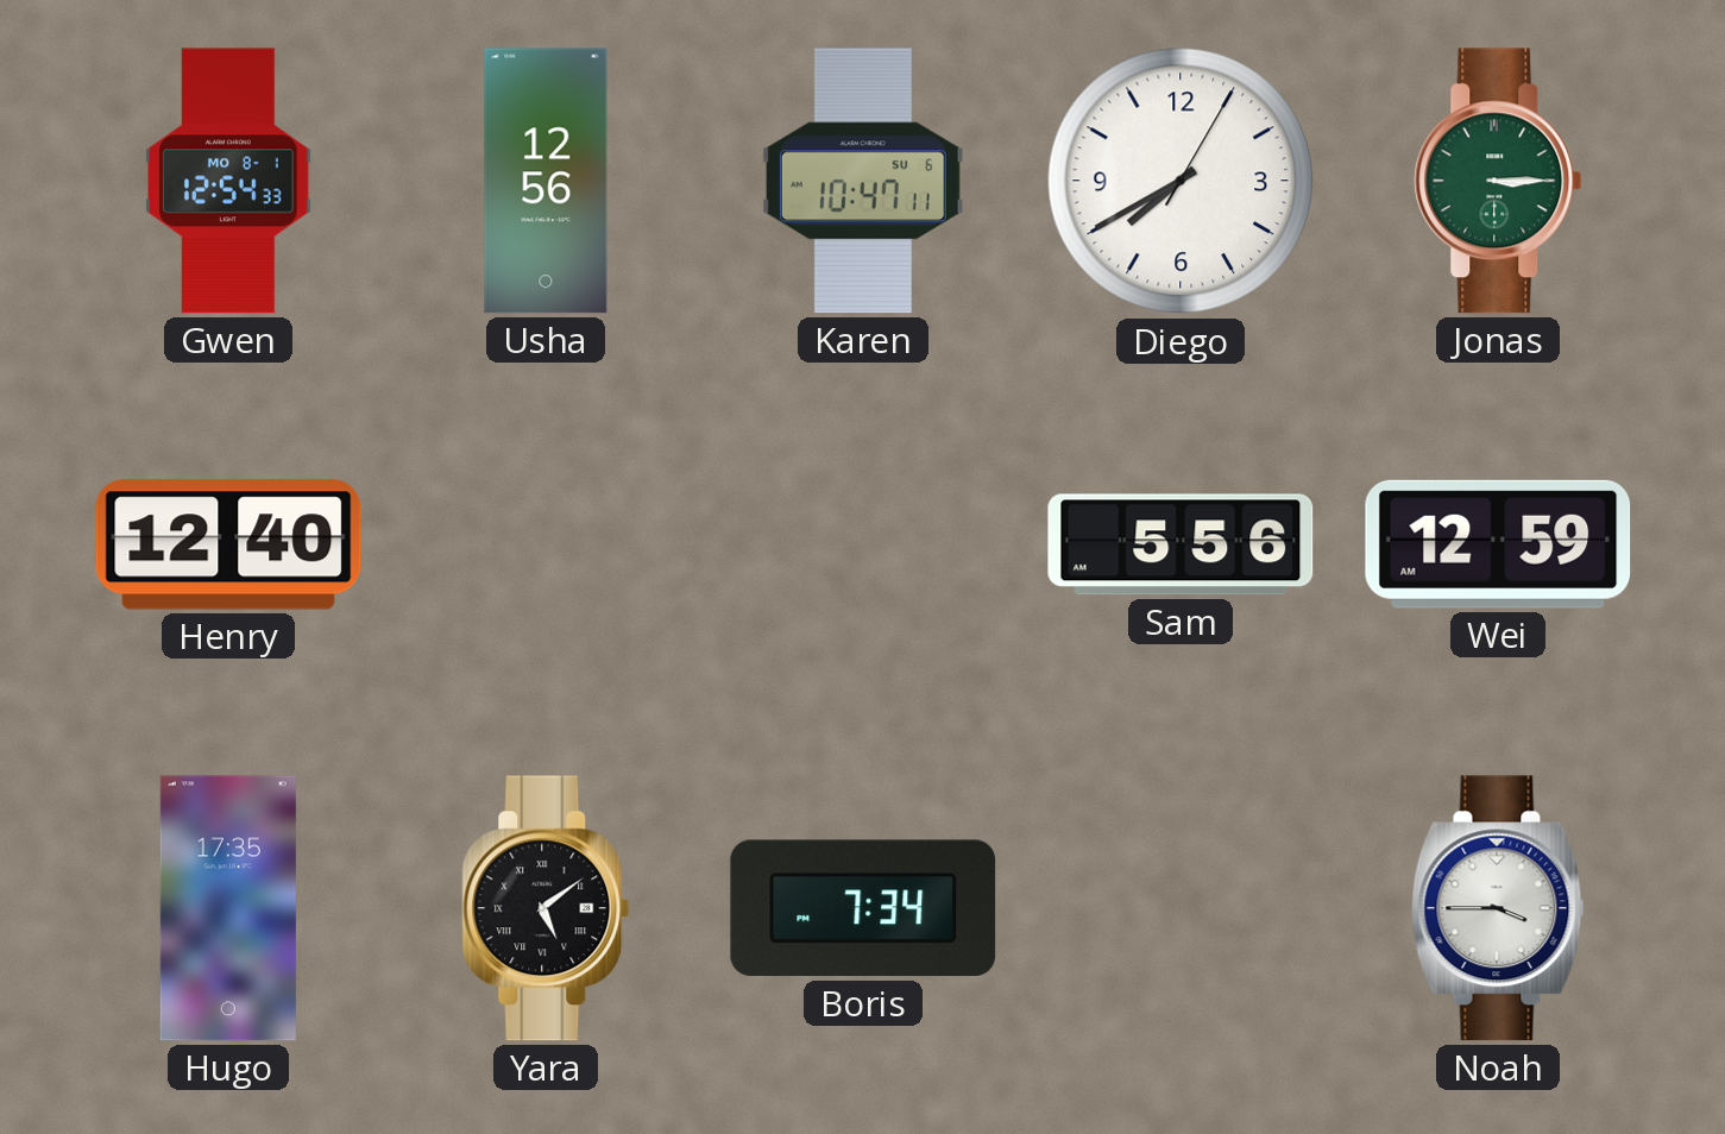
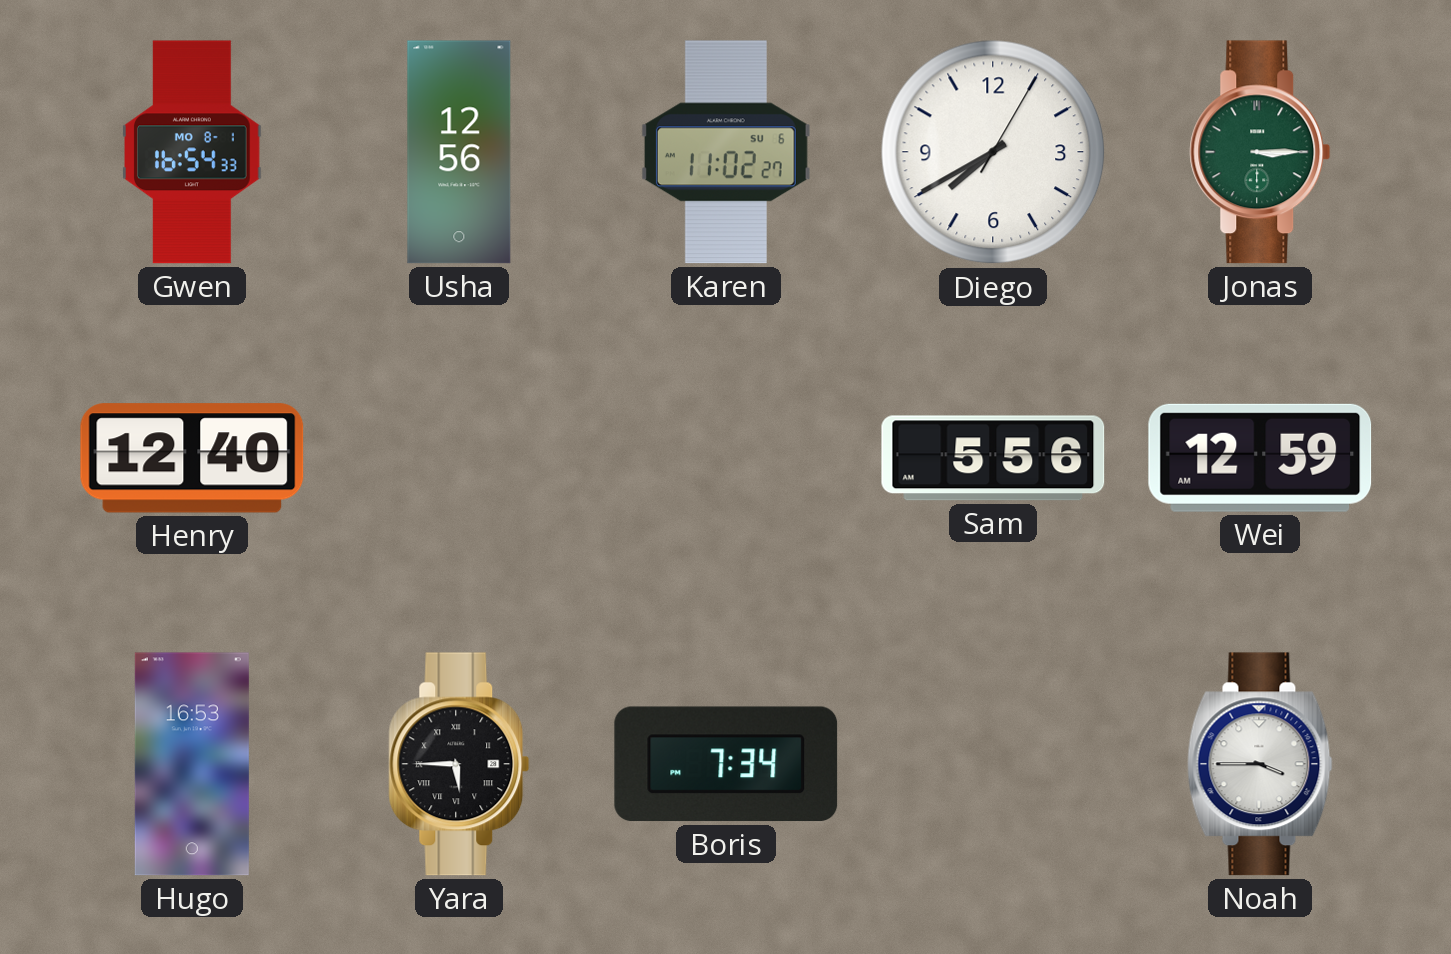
Gwen: 12:54 -> 16:54 (192, 152)
Karen: 10:47 -> 11:02 (726, 152)
Hugo: 17:35 -> 16:53 (192, 764)
Yara: 5:09 -> 5:45 (459, 764)
